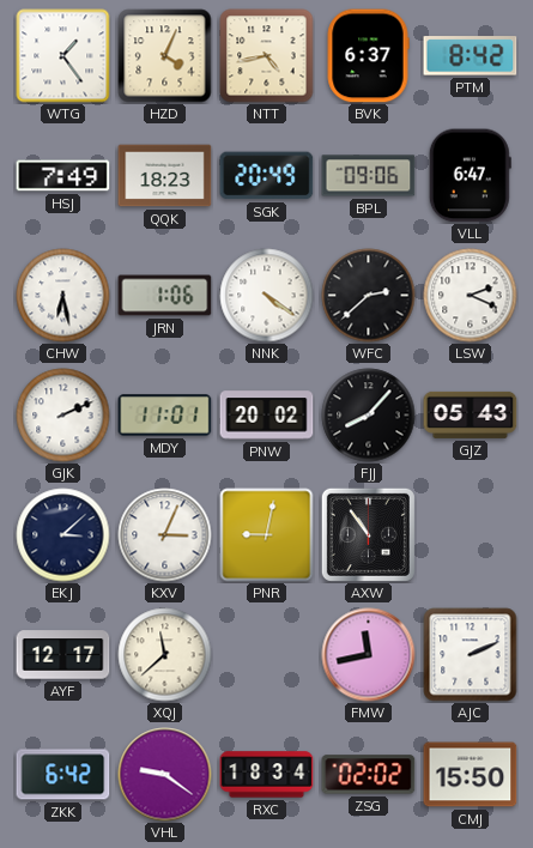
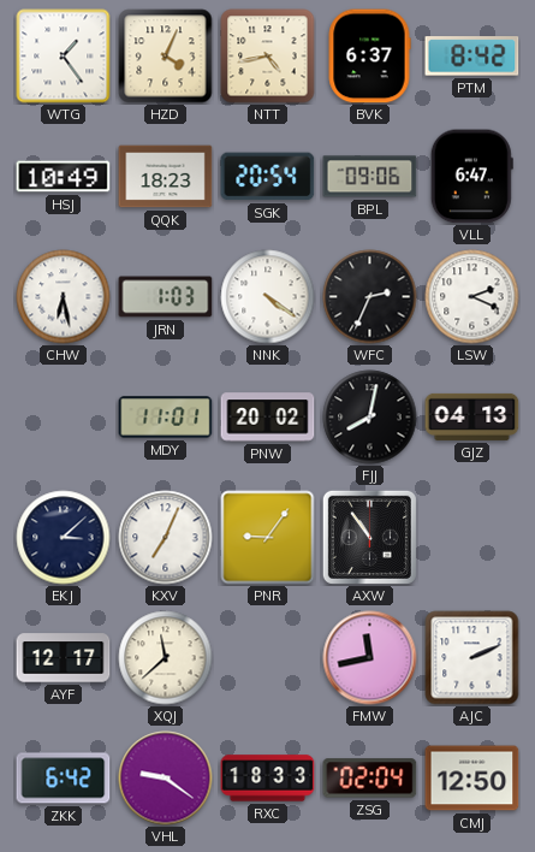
HSJ: 7:49 -> 10:49 (64, 177)
SGK: 20:49 -> 20:54 (268, 177)
JRN: 1:06 -> 1:03 (166, 297)
WFC: 2:38 -> 2:34 (370, 297)
GJK: 2:11 -> none (63, 416)
FJJ: 8:07 -> 8:02 (370, 418)
GJZ: 05:43 -> 04:13 (472, 416)
KXV: 3:04 -> 7:04 (166, 538)
PNR: 9:02 -> 9:06 (268, 538)
RXC: 18:34 -> 18:33 (268, 779)
ZSG: 02:02 -> 02:04 (370, 779)
CMJ: 15:50 -> 12:50 (472, 779)
